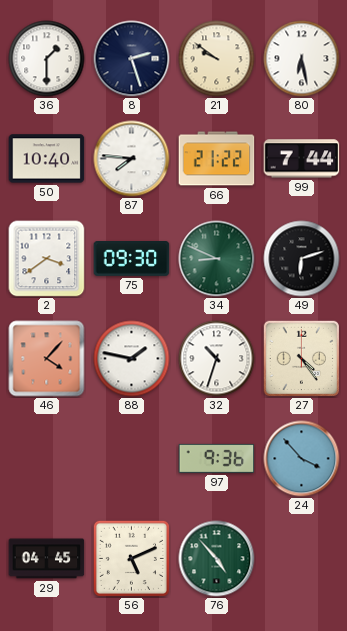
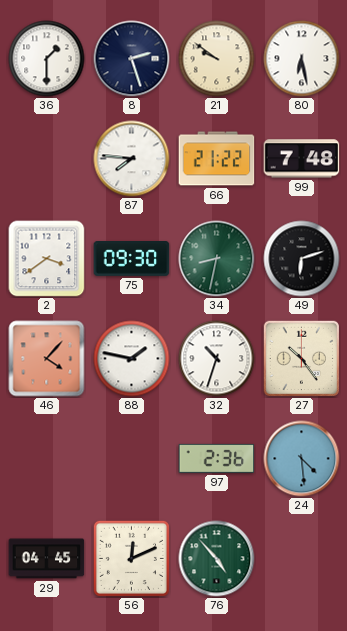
50: 10:40 -> none (47, 159)
99: 7:44 -> 7:48 (302, 159)
34: 8:49 -> 8:32 (217, 259)
27: 4:24 -> 10:24 (301, 358)
97: 9:36 -> 2:36 (217, 458)
24: 3:53 -> 4:29 (302, 459)
56: 5:11 -> 12:11 (131, 558)
